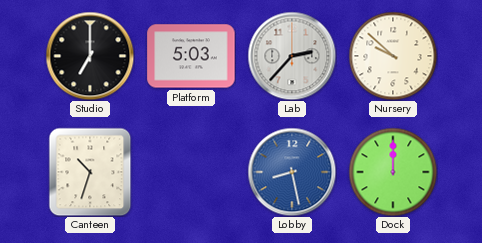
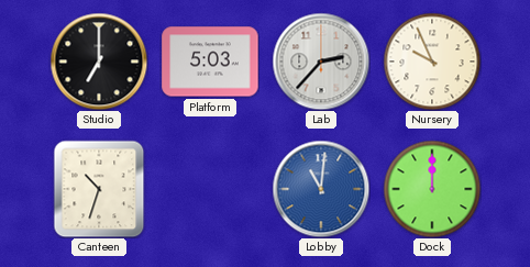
Nursery: 9:52 -> 9:56 (432, 62)
Lobby: 8:28 -> 11:01 (321, 189)
